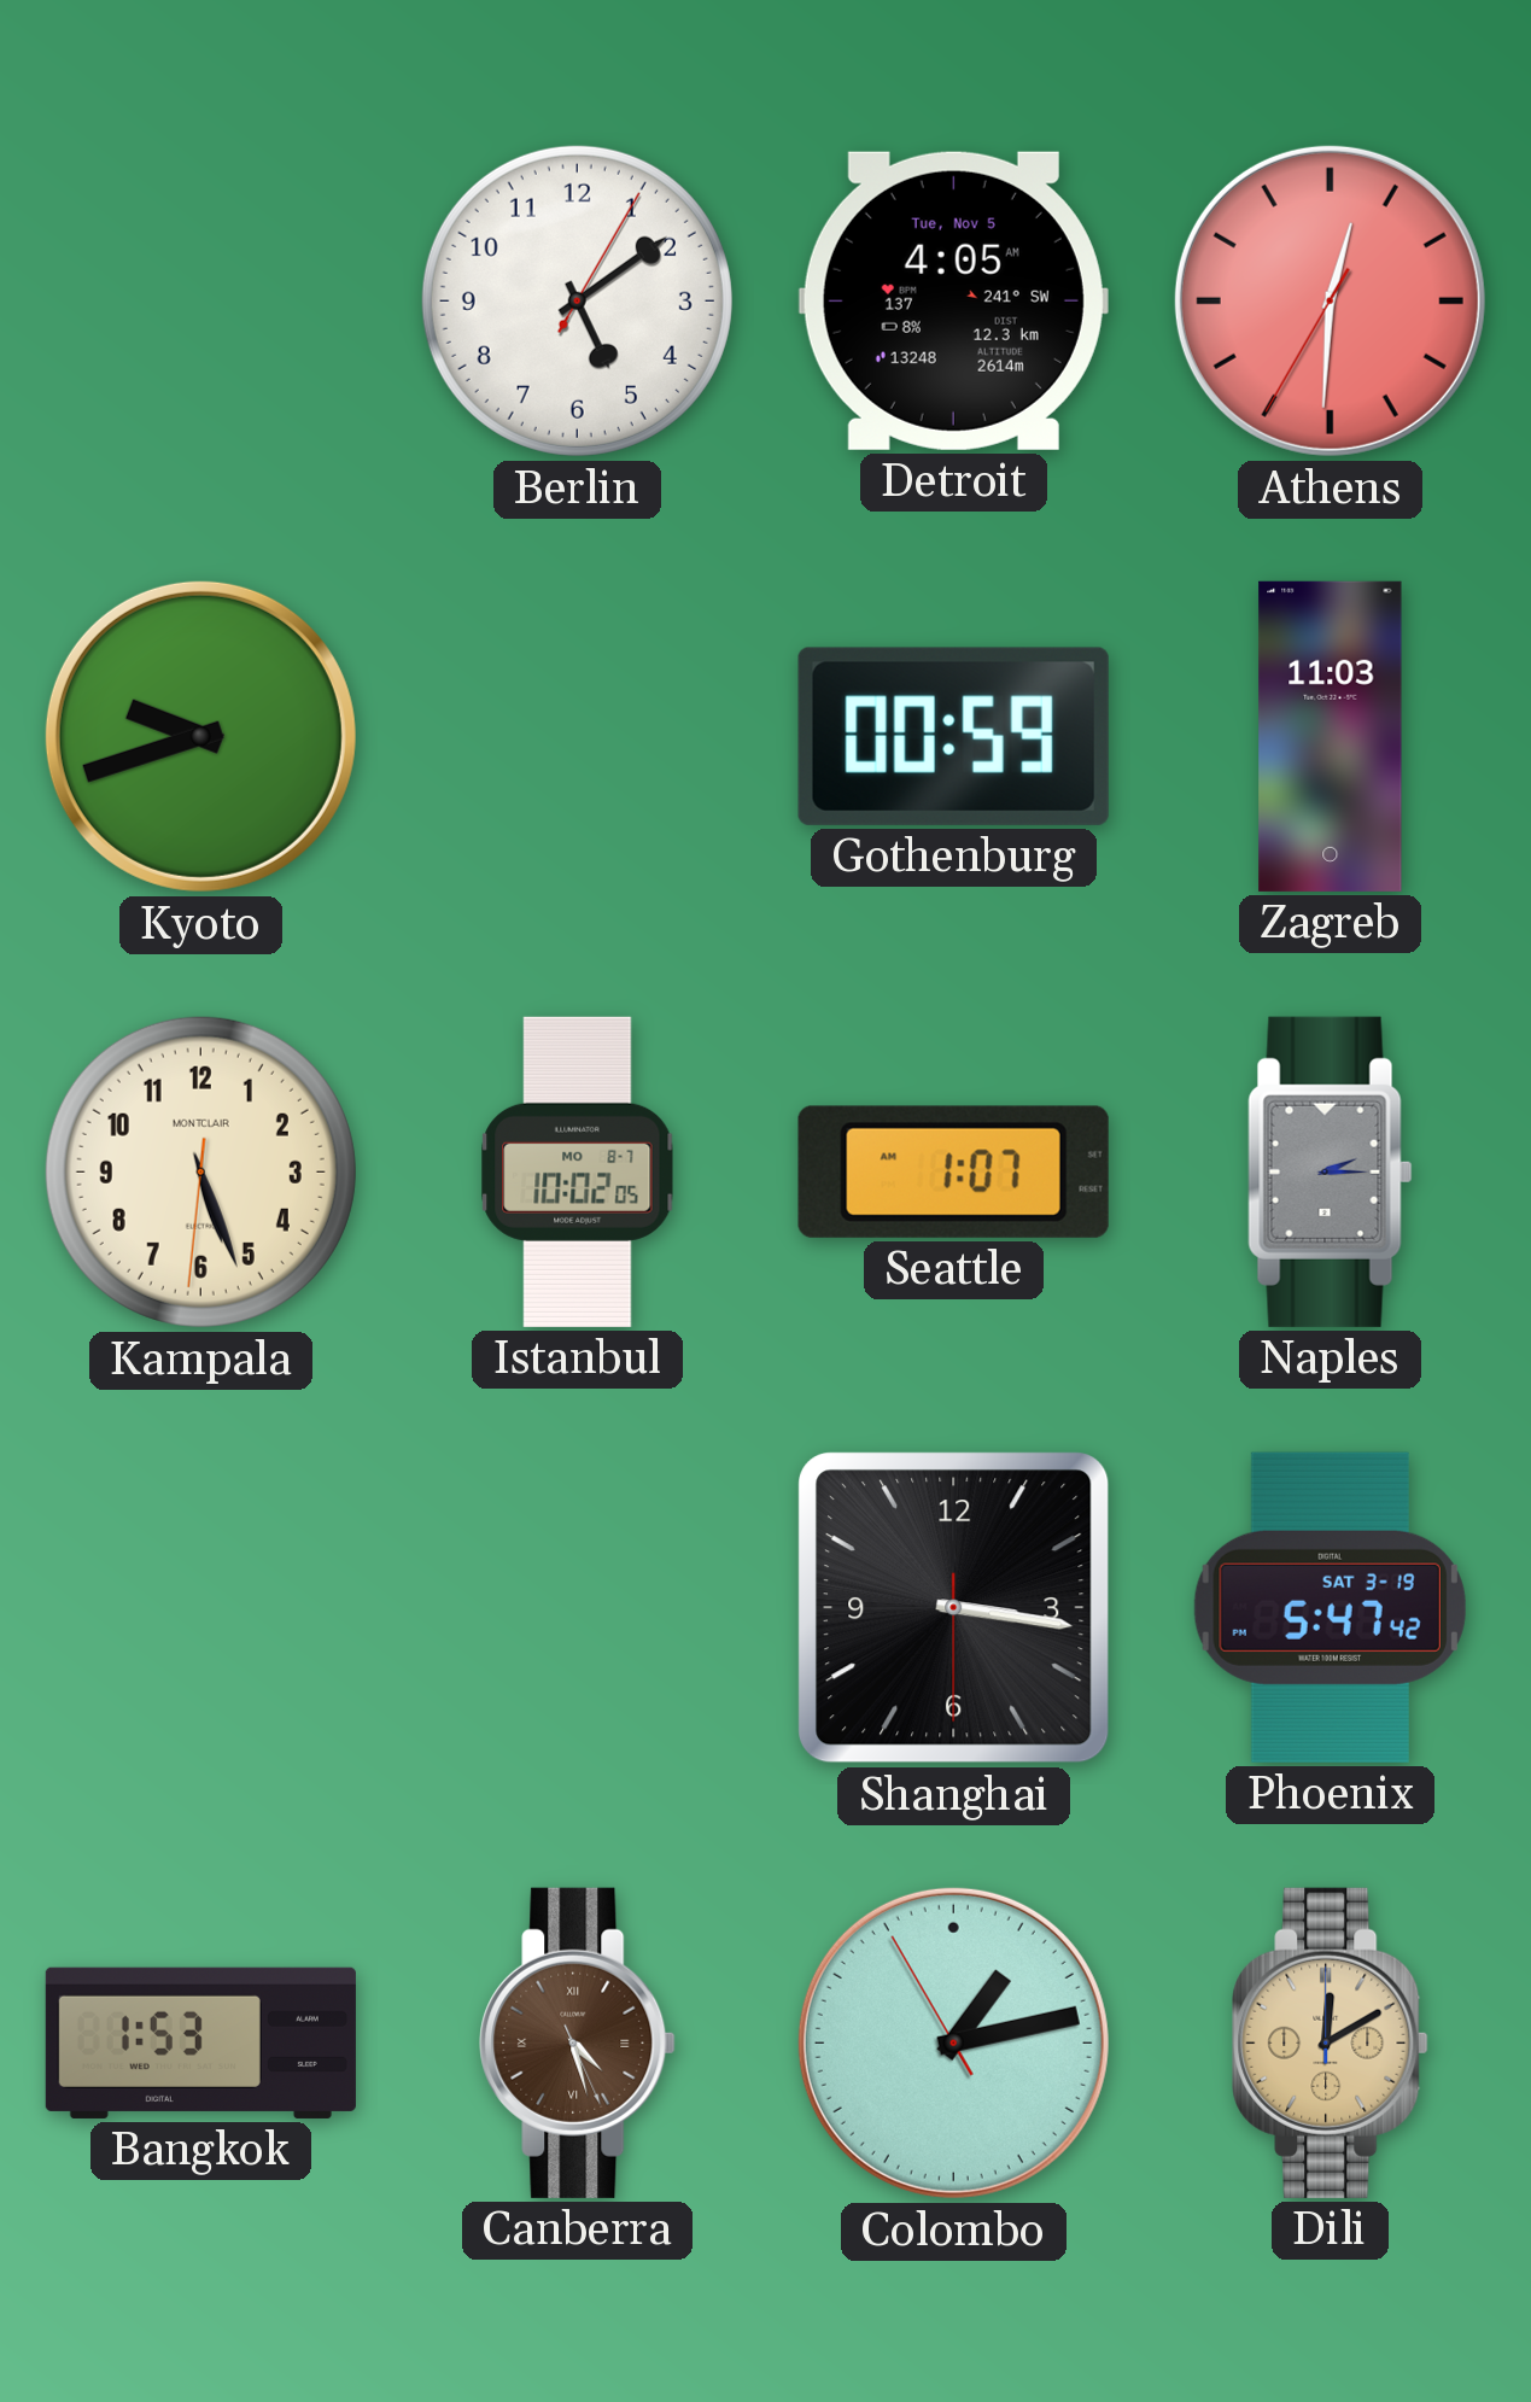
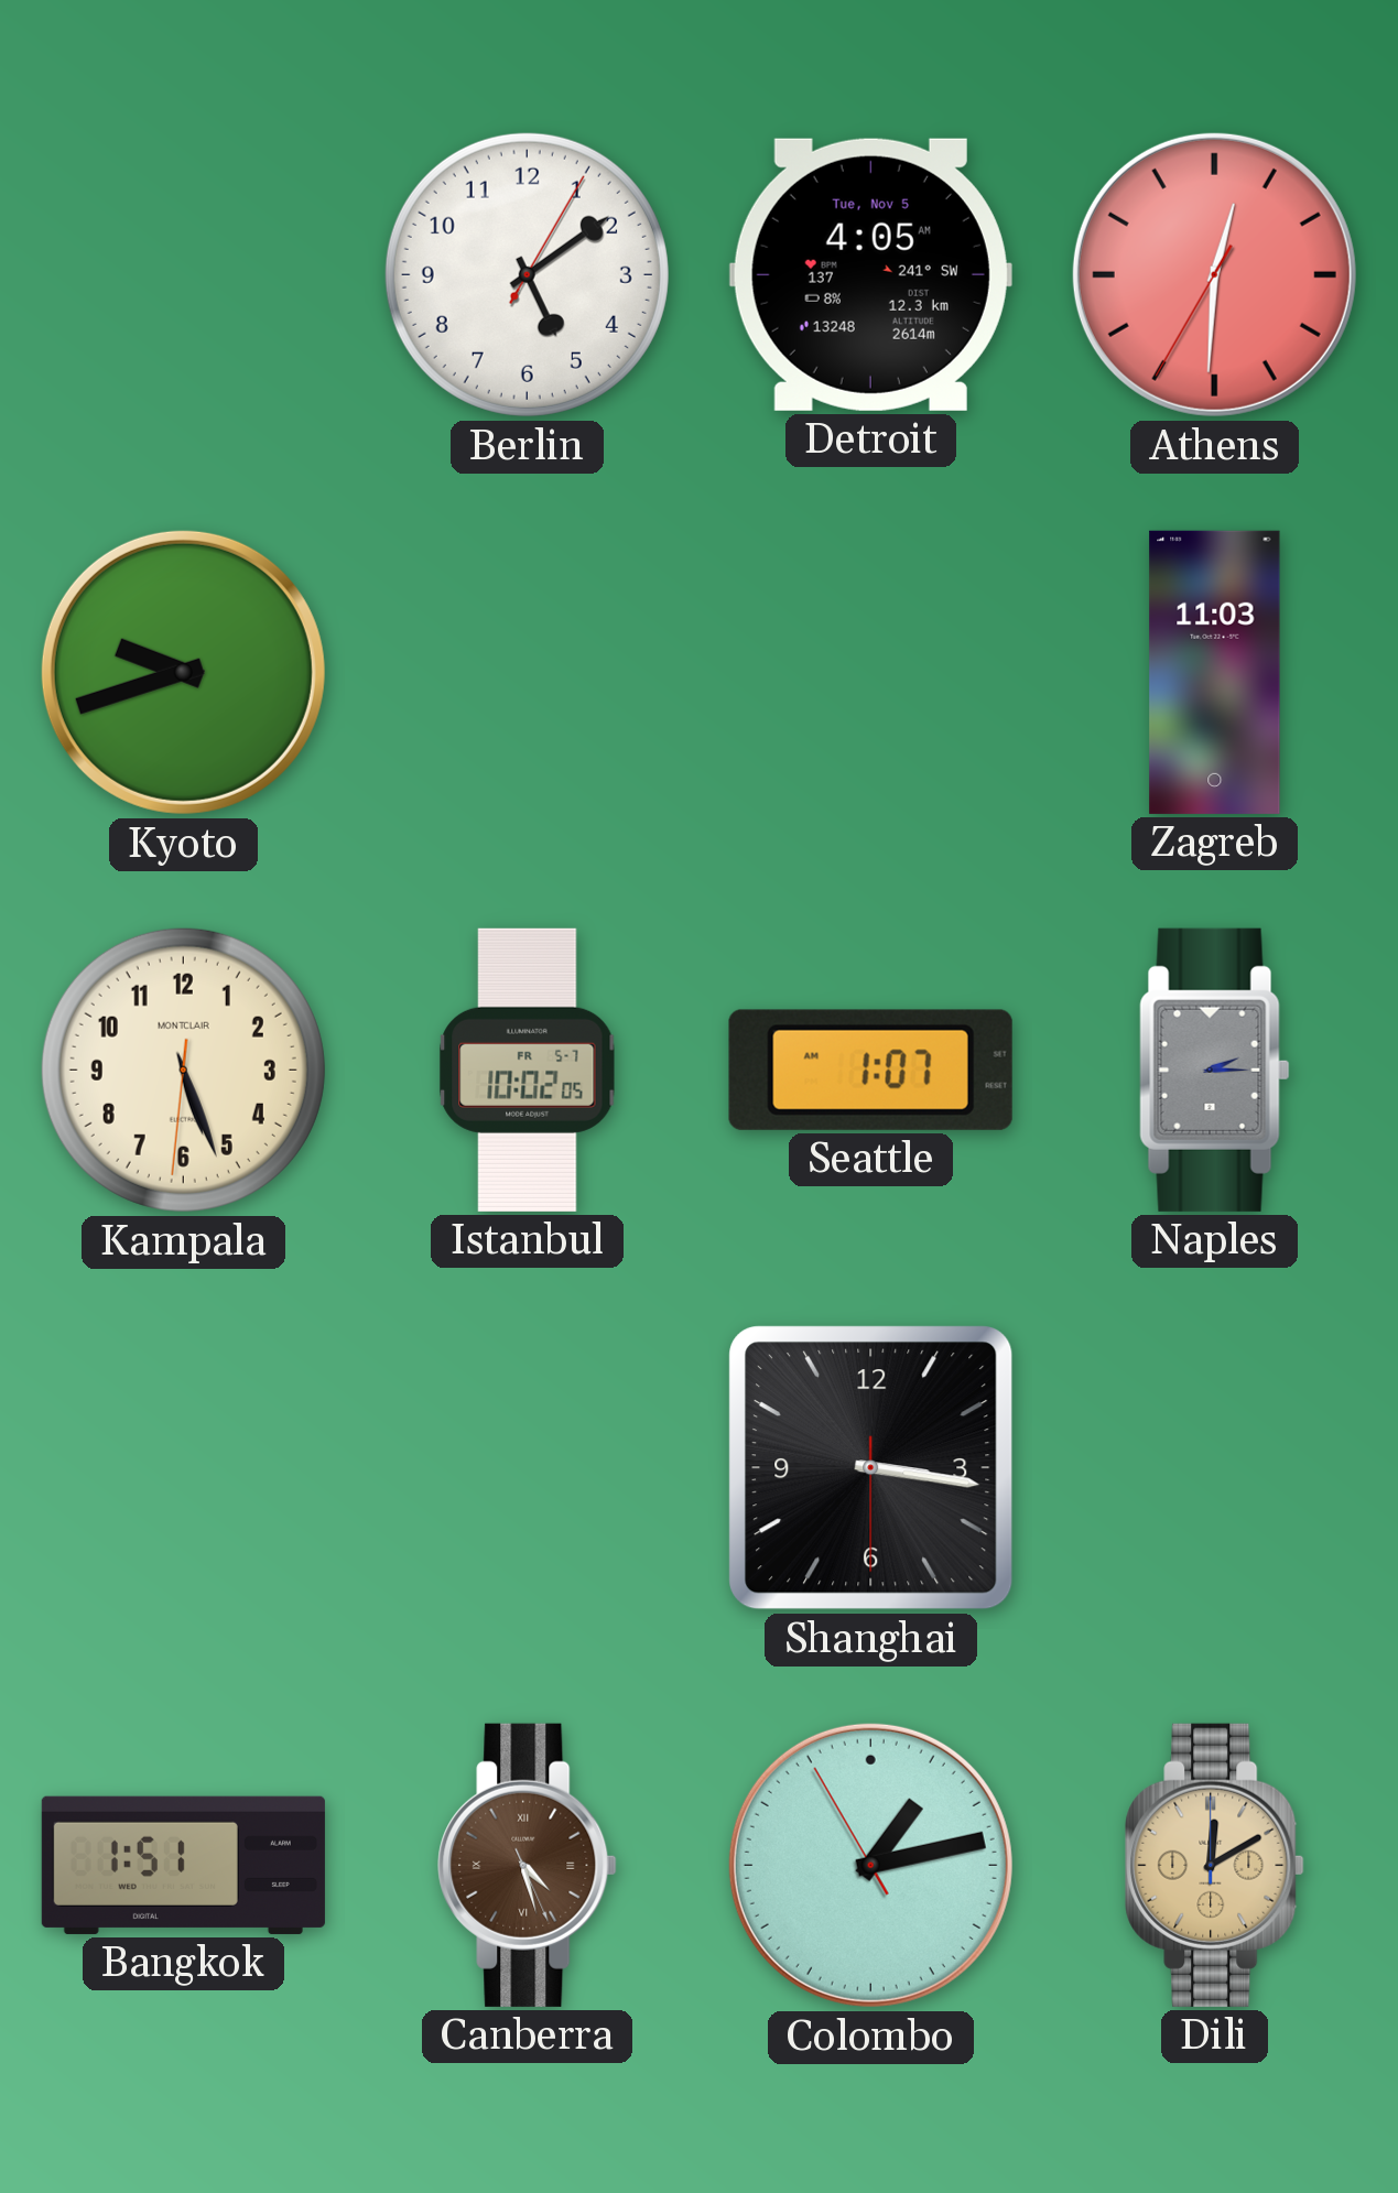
Gothenburg: 00:59 -> none (953, 736)
Istanbul date: MO 8-7 -> FR 5-7 (528, 1070)
Phoenix: 5:47 -> none (1330, 1607)
Bangkok: 1:53 -> 1:51 (183, 1865)
